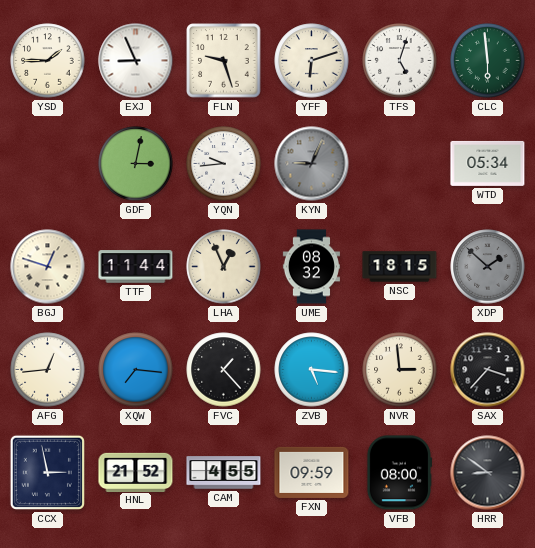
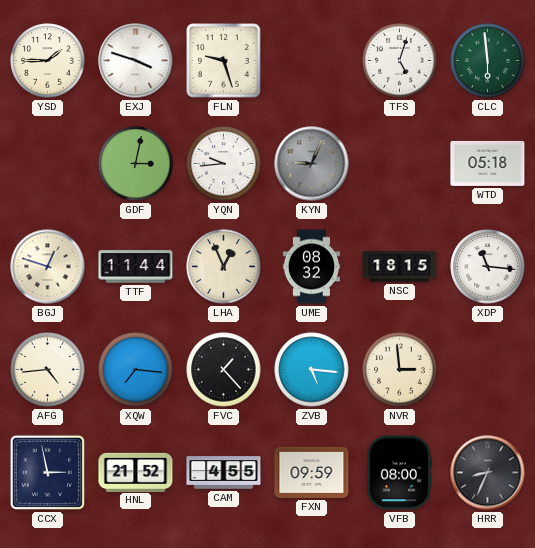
EXJ: 8:56 -> 3:48 (136, 61)
YFF: 6:12 -> none (312, 61)
WTD: 05:34 -> 05:18 (488, 163)
XDP: 1:52 -> 11:16 (488, 267)
XDP dial: grey -> white (488, 267)
AFG: 12:44 -> 4:44 (48, 370)
SAX: 3:37 -> none (488, 370)
HRR: 8:51 -> 8:34 (488, 473)
